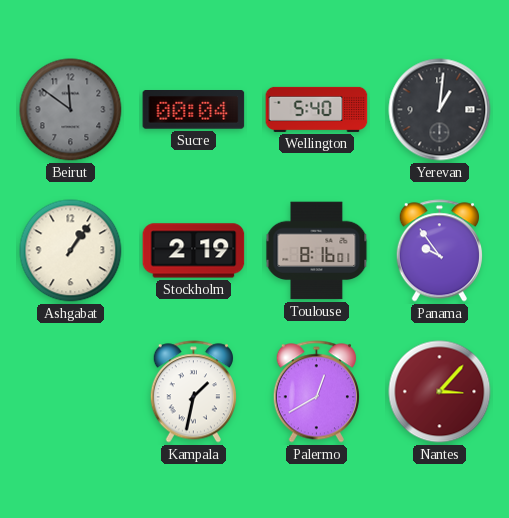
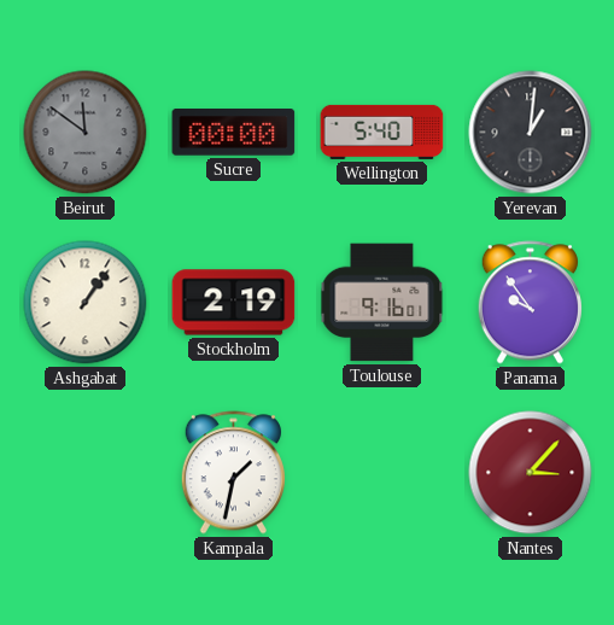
Sucre: 00:04 -> 00:00 (234, 133)
Toulouse: 8:16 -> 9:16 (382, 303)
Palermo: 12:40 -> none (316, 392)
